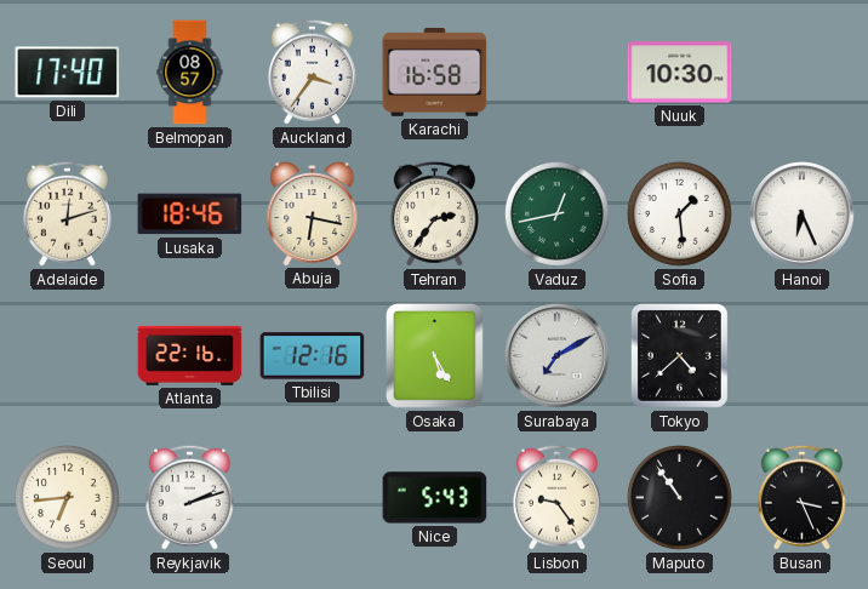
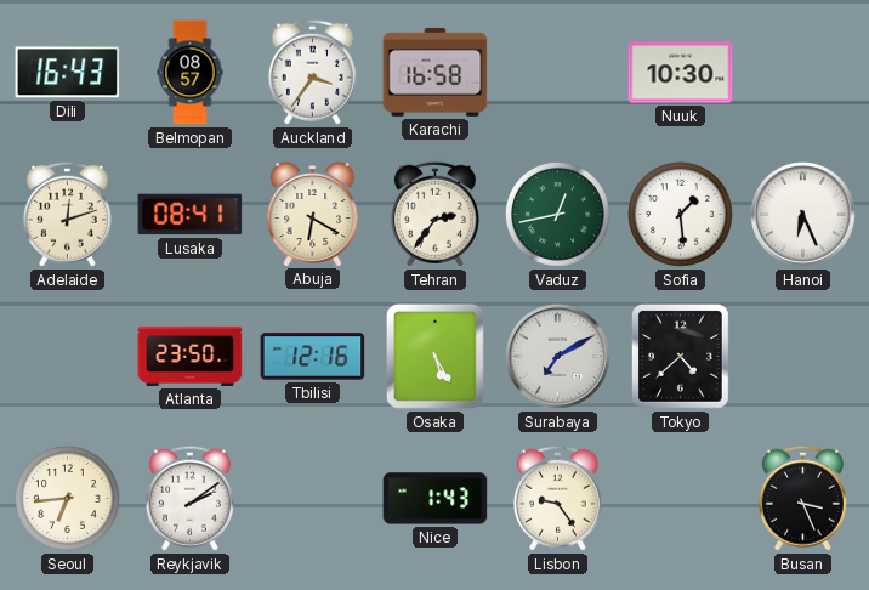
Dili: 17:40 -> 16:43 (68, 73)
Lusaka: 18:46 -> 08:41 (191, 215)
Abuja: 6:17 -> 6:20 (313, 215)
Atlanta: 22:16 -> 23:50 (191, 356)
Reykjavik: 2:12 -> 2:09 (189, 498)
Nice: 5:43 -> 1:43 (436, 499)
Maputo: 10:54 -> none (679, 497)
